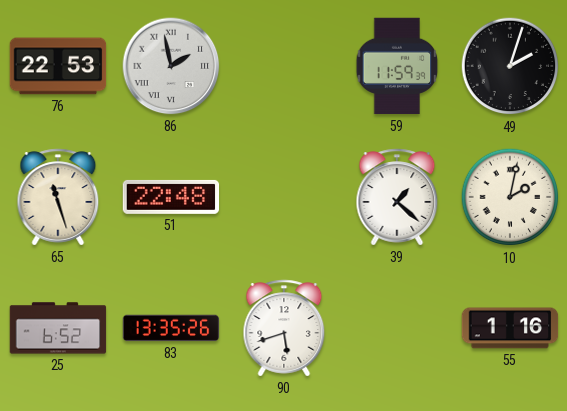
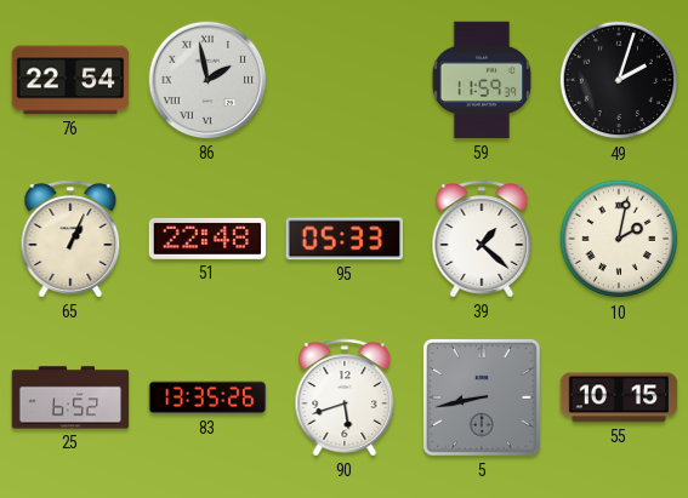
76: 22:53 -> 22:54 (70, 80)
65: 11:27 -> 1:04 (70, 239)
95: none -> 05:33 (343, 239)
5: none -> 8:43 (482, 397)
55: 1:16 -> 10:15 (619, 397)
